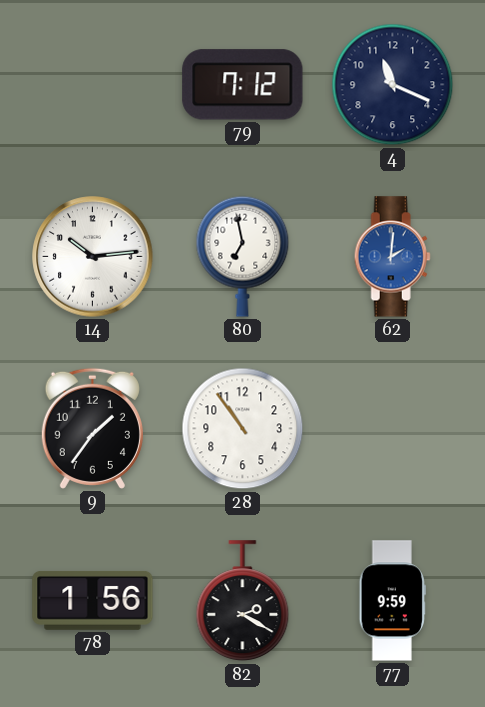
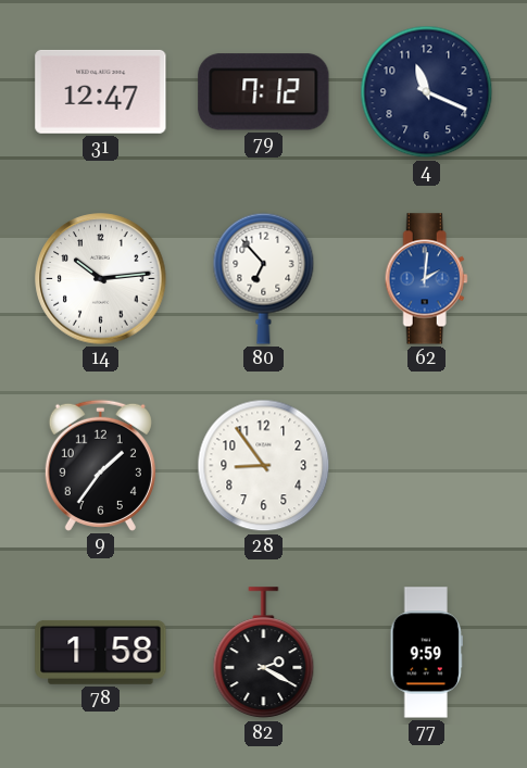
31: none -> 12:47 (101, 91)
80: 6:58 -> 6:53 (264, 278)
28: 10:54 -> 8:54 (264, 466)
78: 1:56 -> 1:58 (101, 652)
